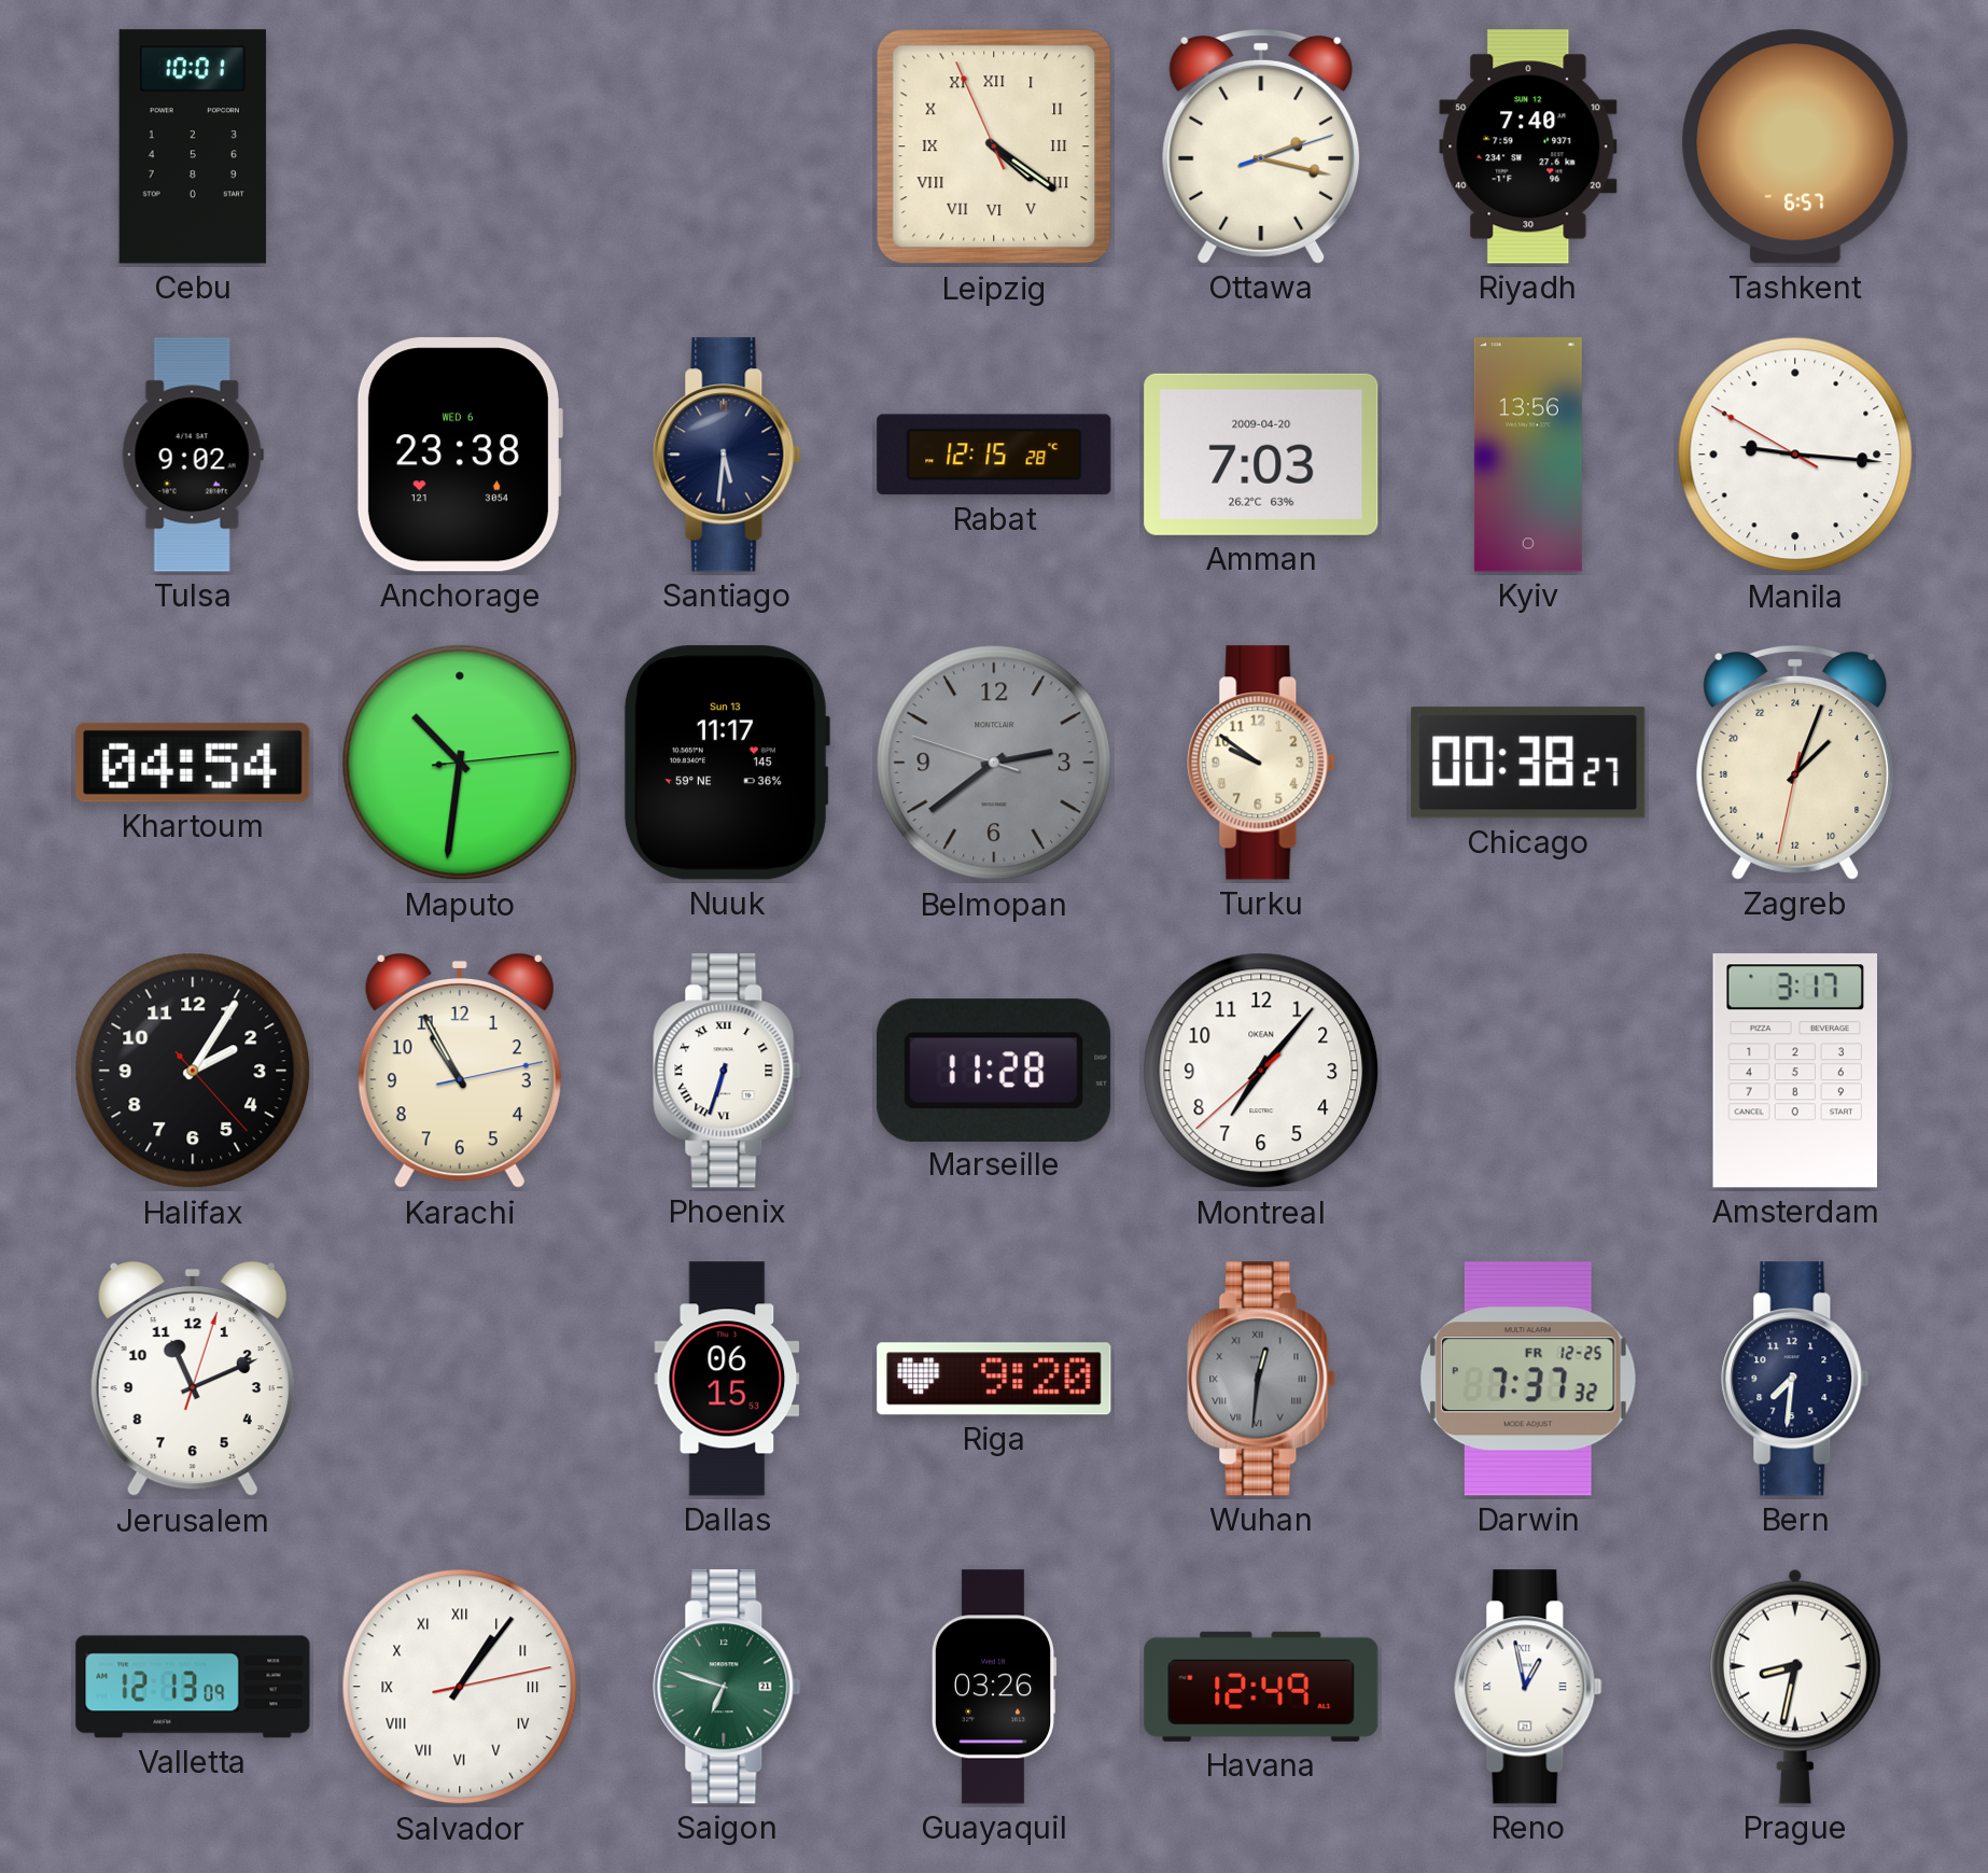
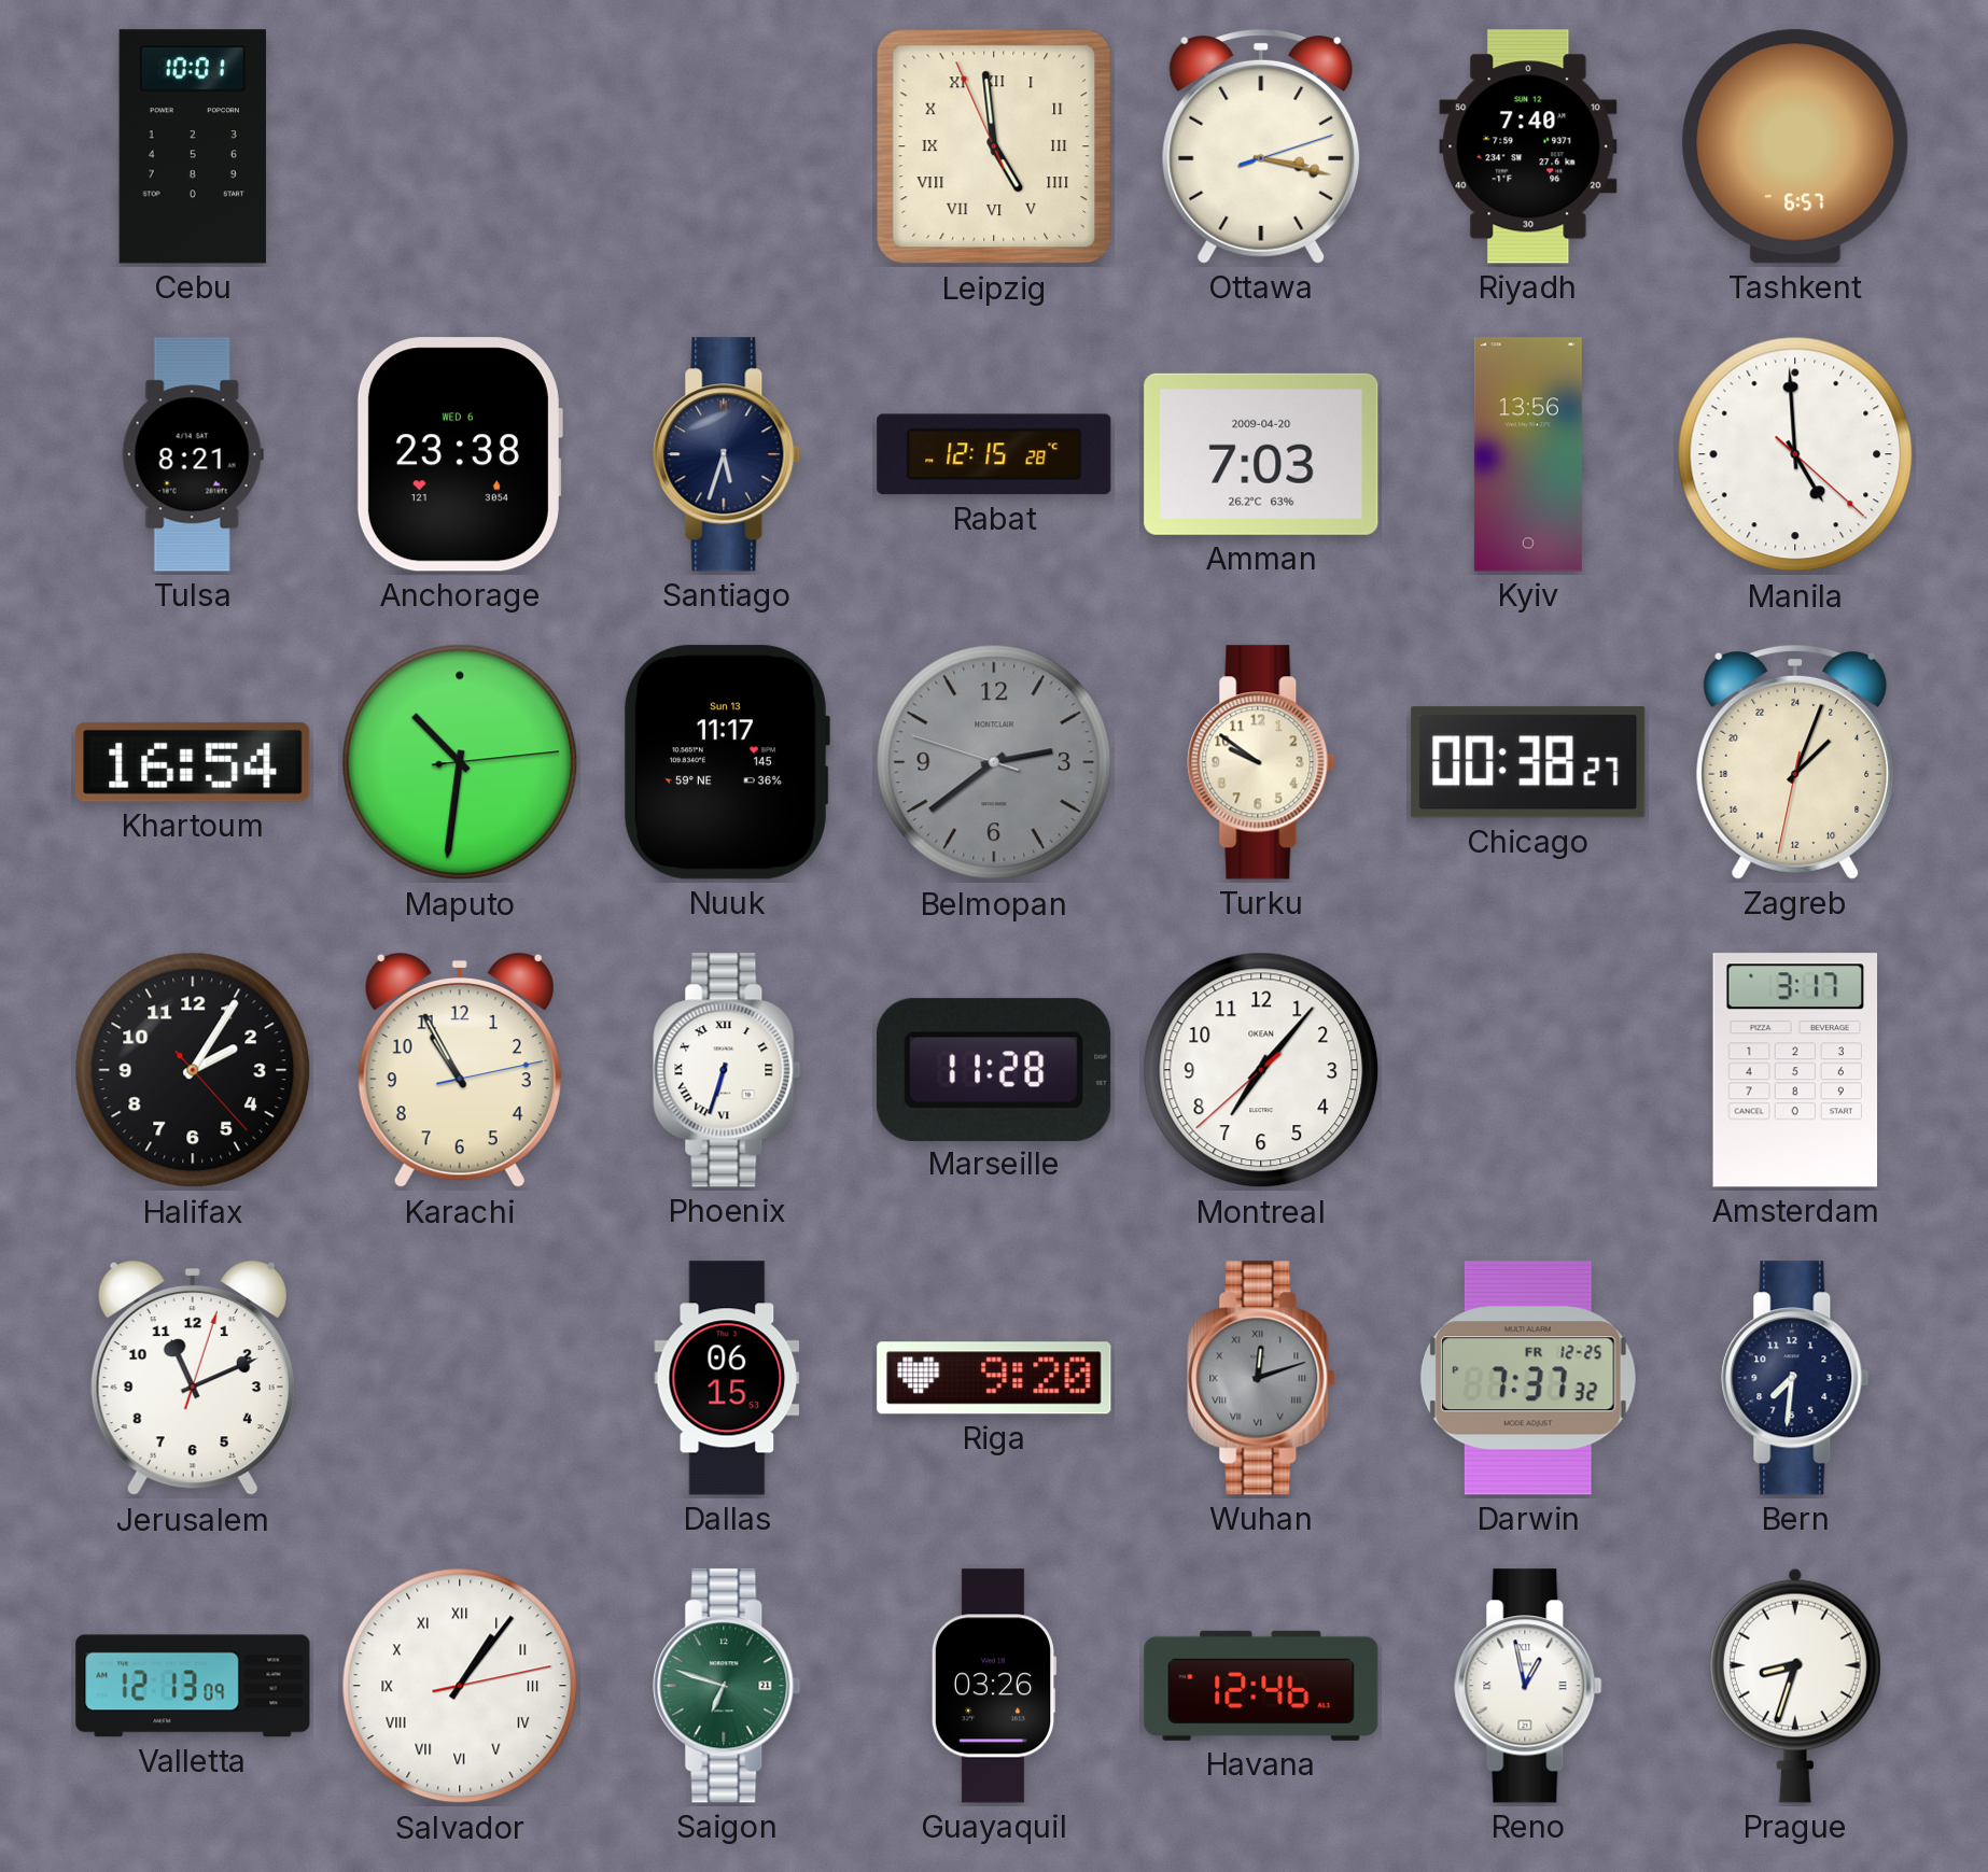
Leipzig: 4:20 -> 4:58 (994, 146)
Ottawa: 2:17 -> 3:17 (1261, 146)
Tulsa: 9:02 -> 8:21 (193, 454)
Santiago: 5:31 -> 5:33 (727, 454)
Manila: 9:15 -> 4:59 (1795, 454)
Khartoum: 04:54 -> 16:54 (193, 762)
Wuhan: 12:31 -> 12:12 (1261, 1378)
Havana: 12:49 -> 12:46 (1261, 1686)
Prague: 8:32 -> 8:33 (1795, 1686)
